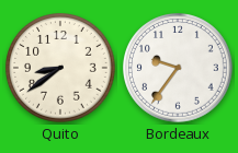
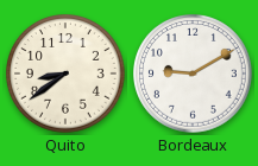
Bordeaux: 9:36 -> 9:10 (194, 75)
